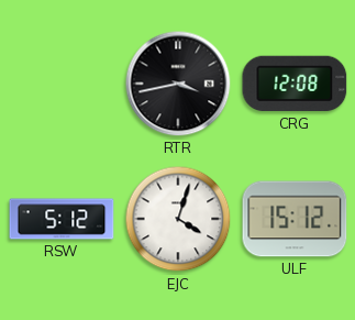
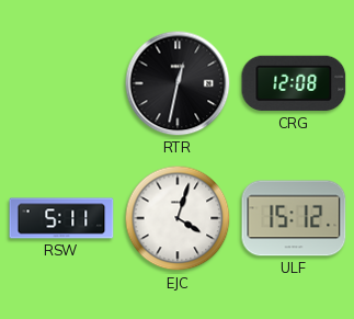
RTR: 3:43 -> 12:32 (178, 83)
RSW: 5:12 -> 5:11 (61, 218)
